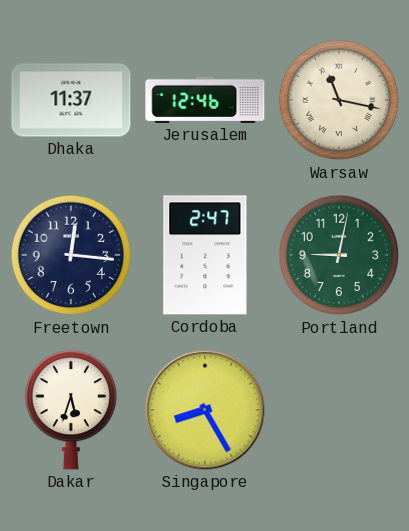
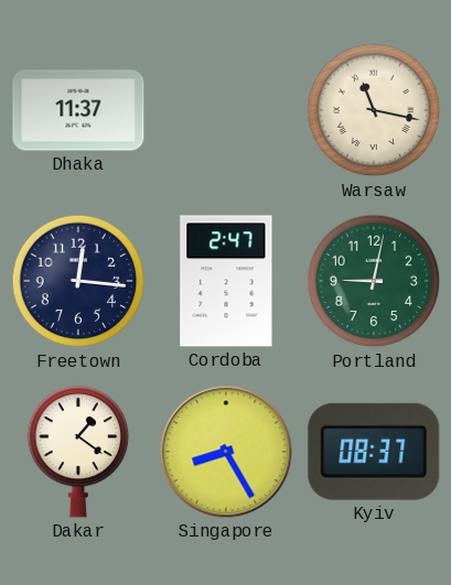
Jerusalem: 12:46 -> none (205, 100)
Dakar: 5:33 -> 1:21 (78, 453)
Kyiv: none -> 08:37 (374, 452)
